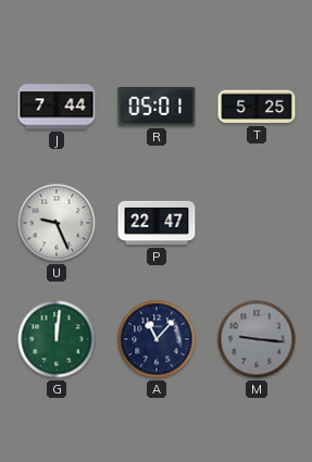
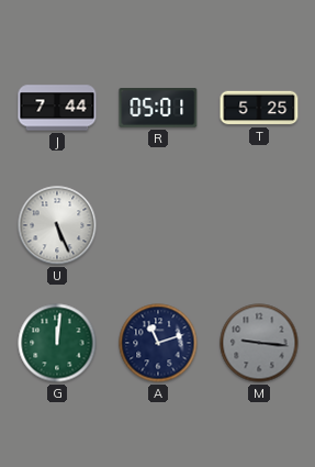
U: 9:26 -> 5:26 (57, 225)
P: 22:47 -> none (157, 223)
A: 11:07 -> 11:12 (158, 343)
